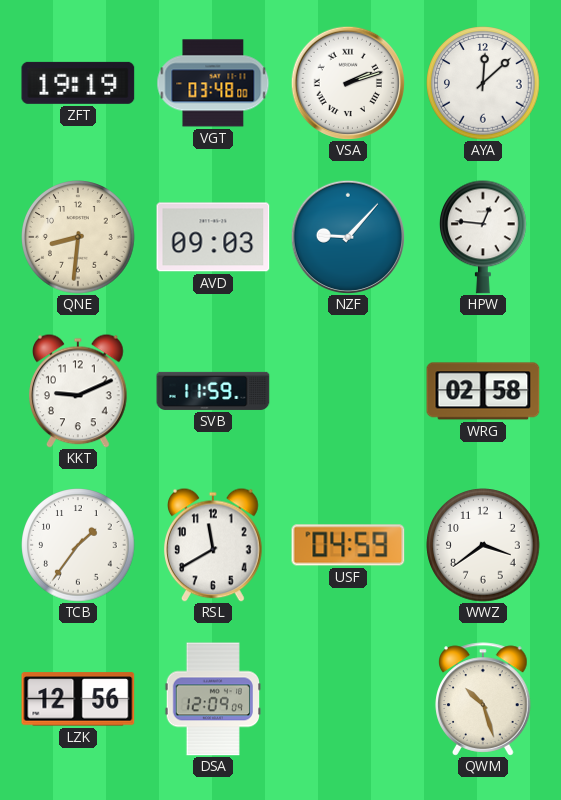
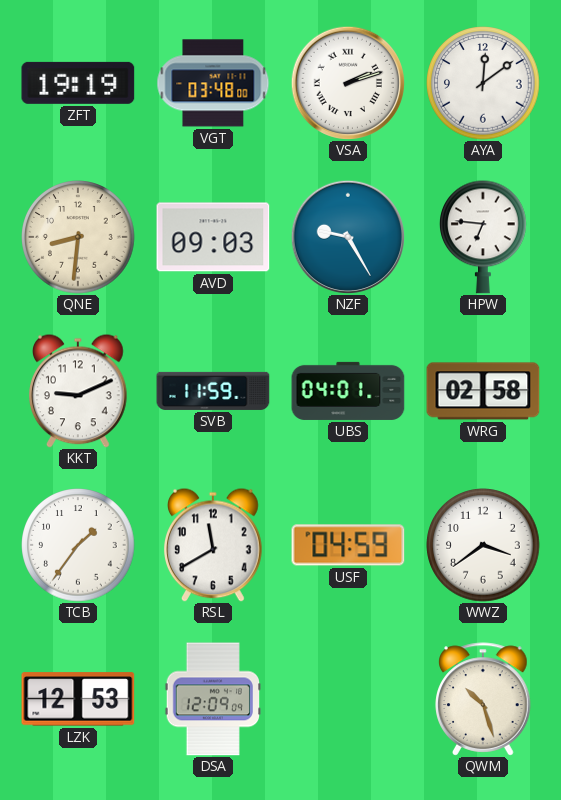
AYA: 12:08 -> 12:09 (483, 83)
NZF: 9:07 -> 9:25 (347, 236)
HPW: 12:46 -> 6:46 (484, 237)
UBS: none -> 04:01 (348, 391)
LZK: 12:56 -> 12:53 (78, 699)
